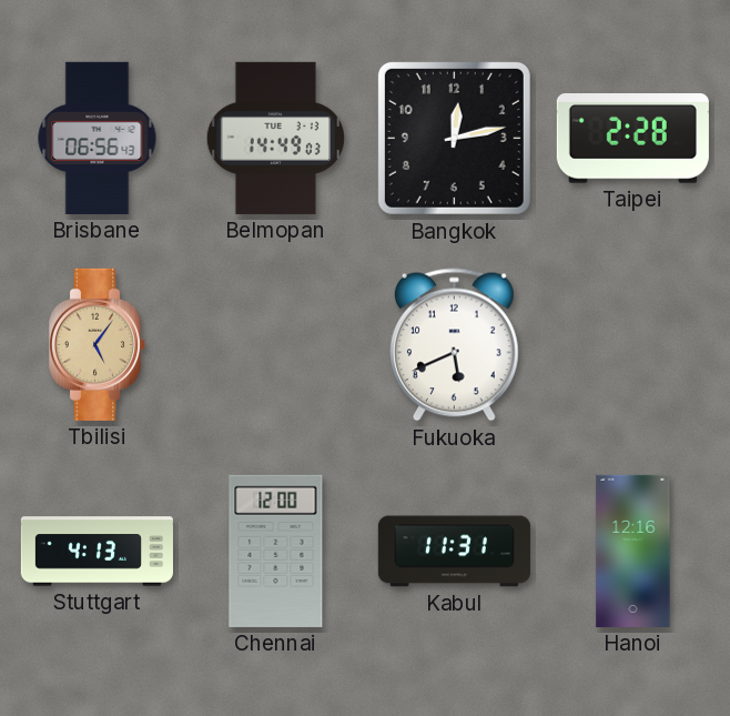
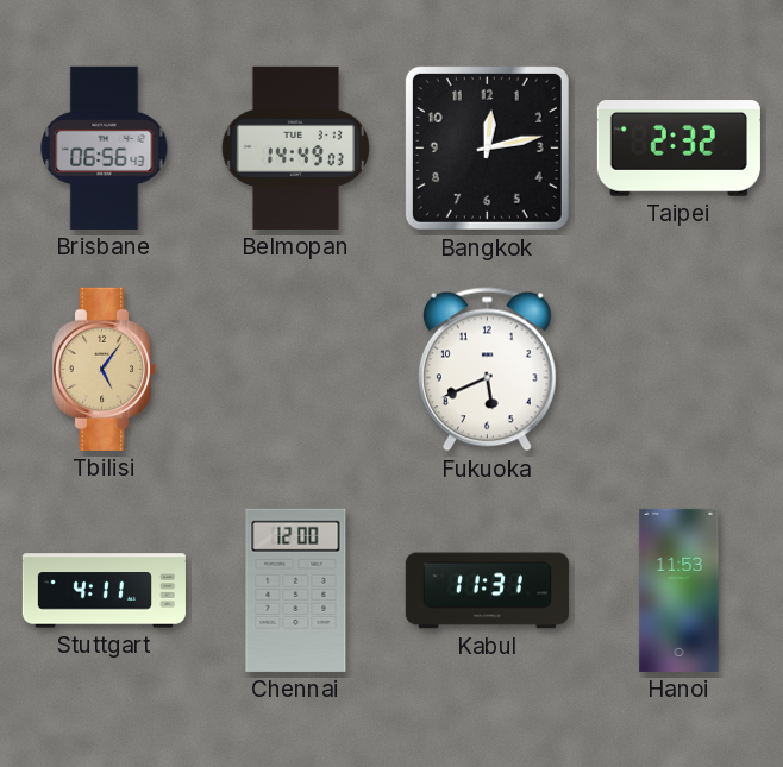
Taipei: 2:28 -> 2:32 (678, 149)
Stuttgart: 4:13 -> 4:11 (104, 591)
Hanoi: 12:16 -> 11:53 (679, 590)
